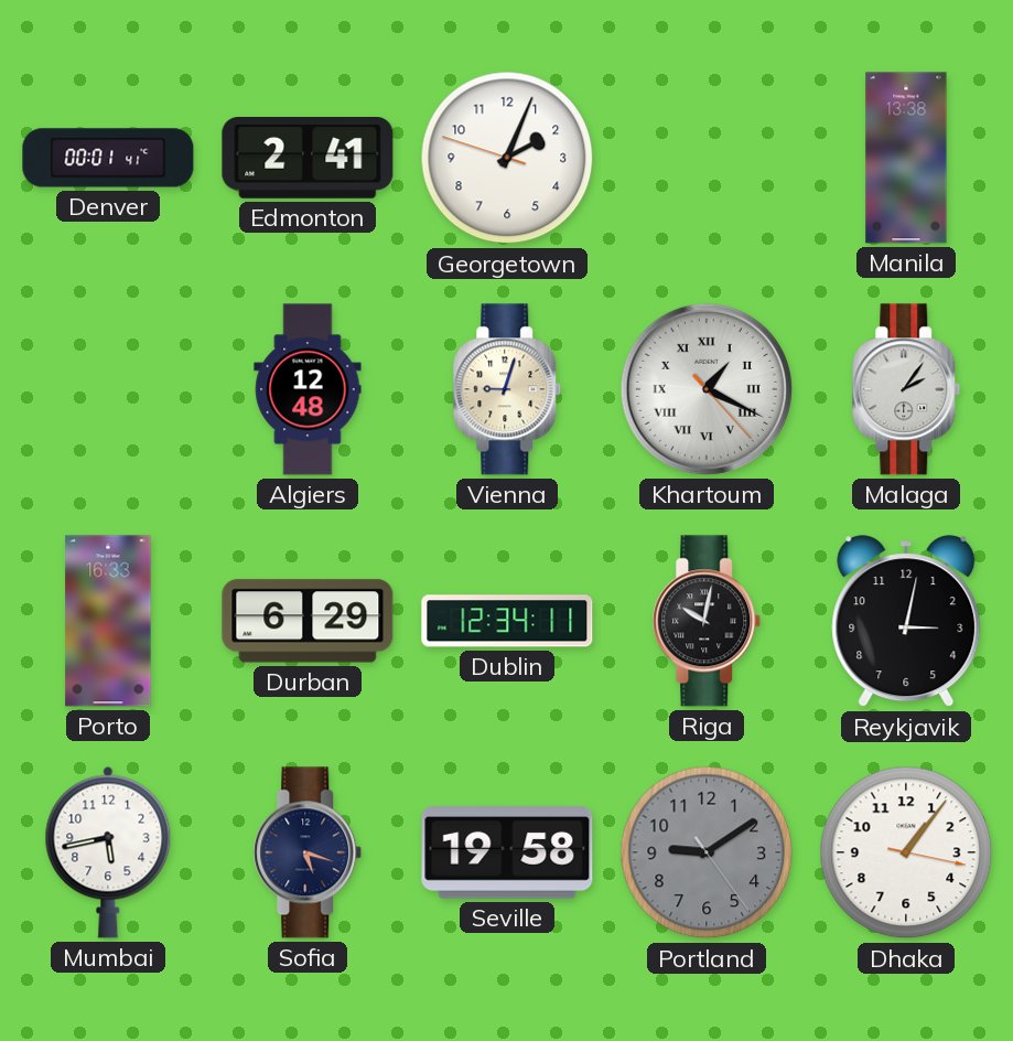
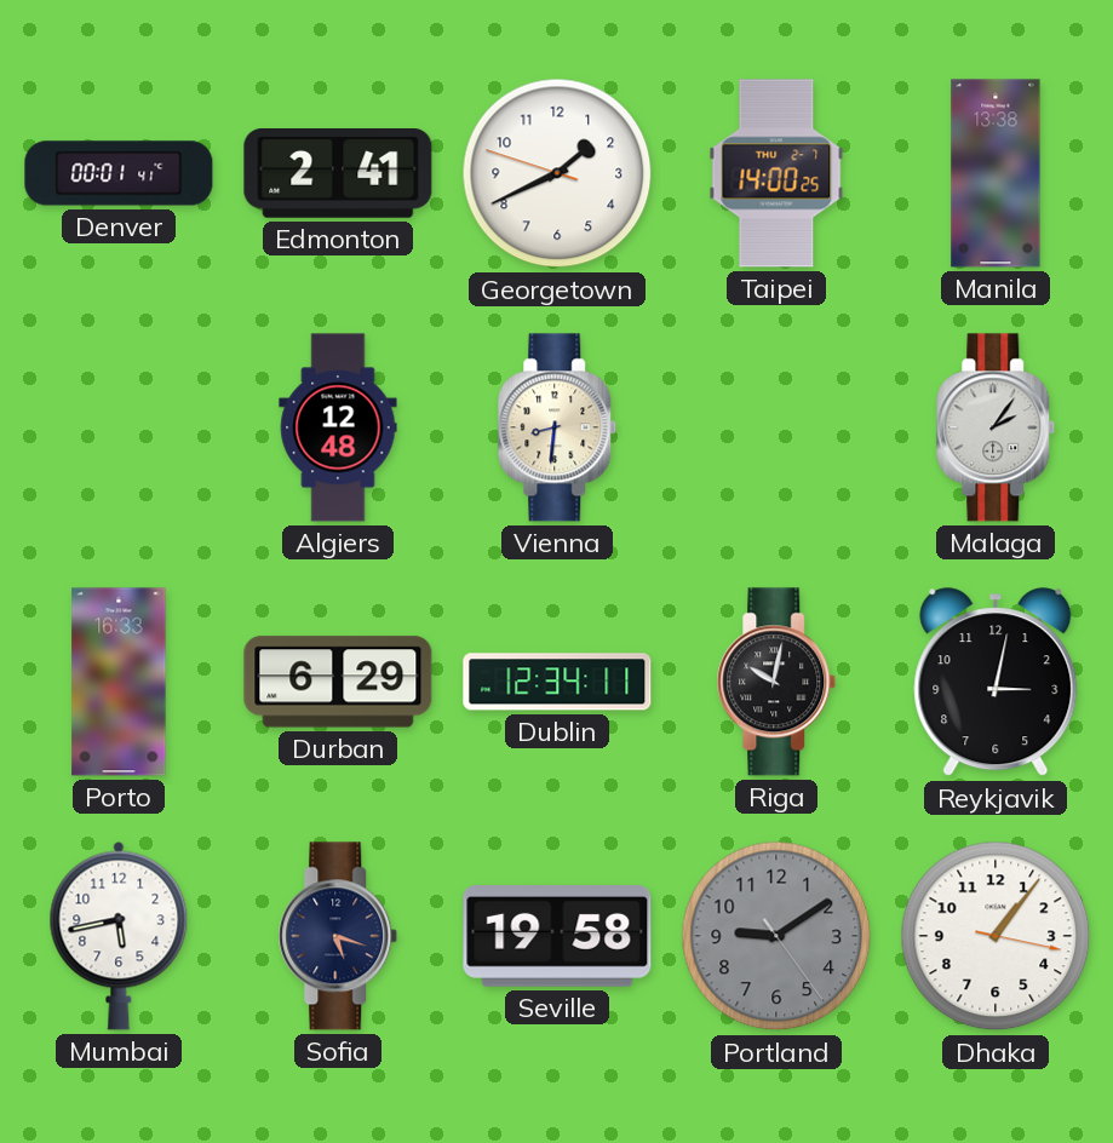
Georgetown: 2:03 -> 1:40 (557, 173)
Taipei: none -> 14:00 (776, 173)
Vienna: 9:03 -> 8:31 (557, 427)
Khartoum: 1:19 -> none (707, 389)
